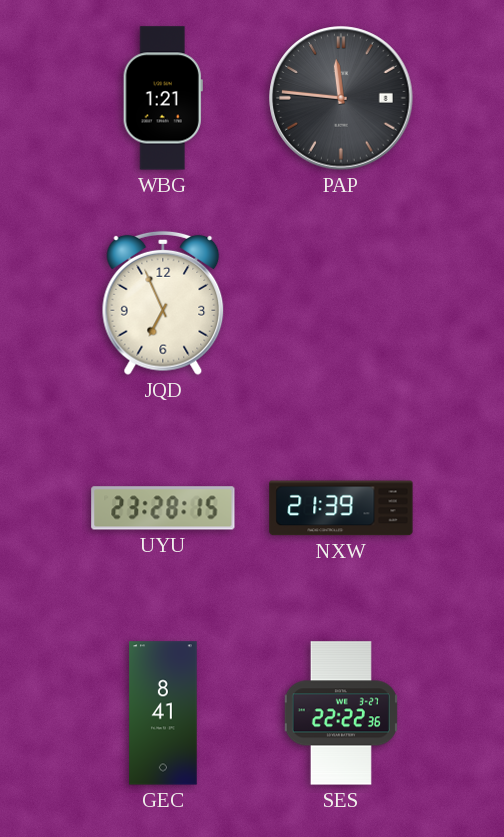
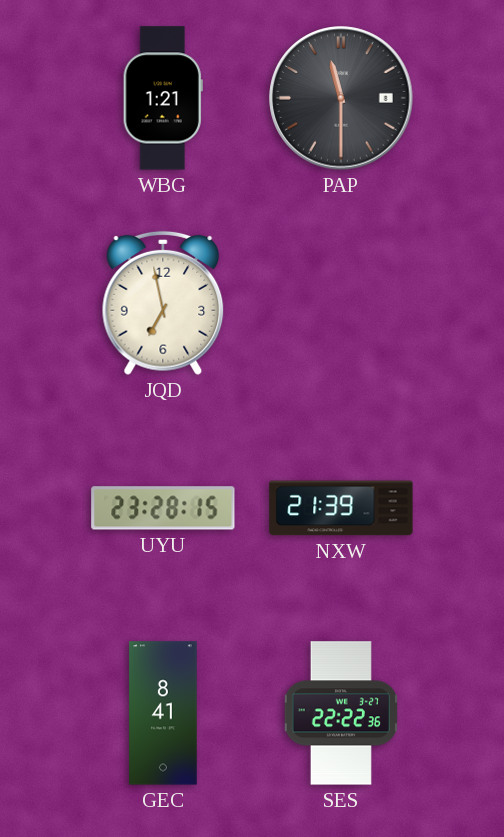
PAP: 11:46 -> 11:30 (341, 98)
JQD: 6:56 -> 6:58 (163, 303)
